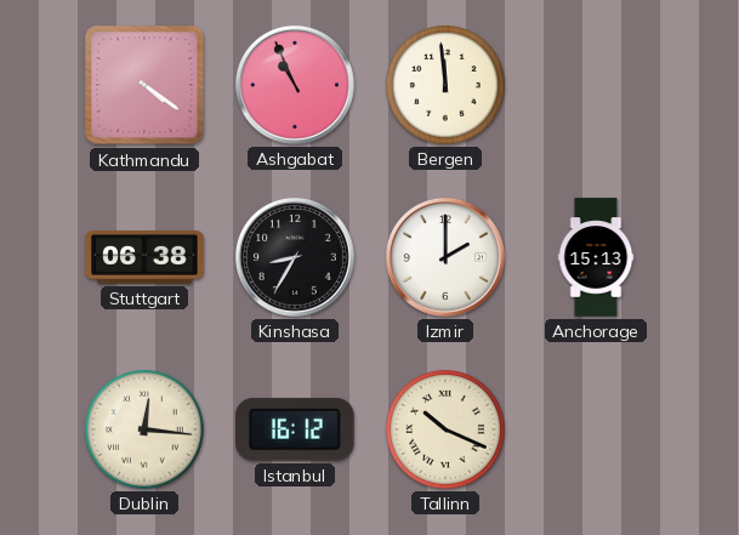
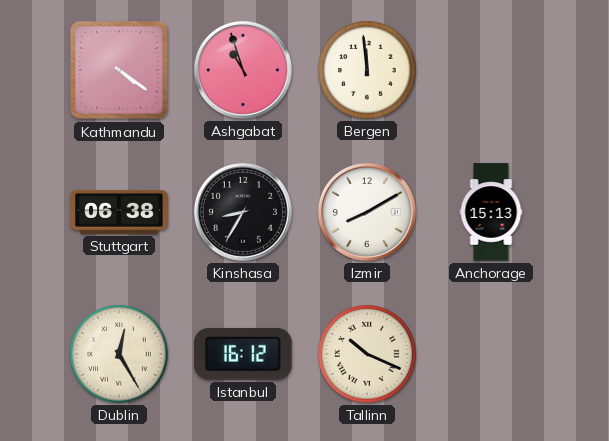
Ashgabat: 10:56 -> 10:57 (243, 70)
Izmir: 2:00 -> 8:10 (367, 212)
Dublin: 12:16 -> 12:25 (119, 354)
